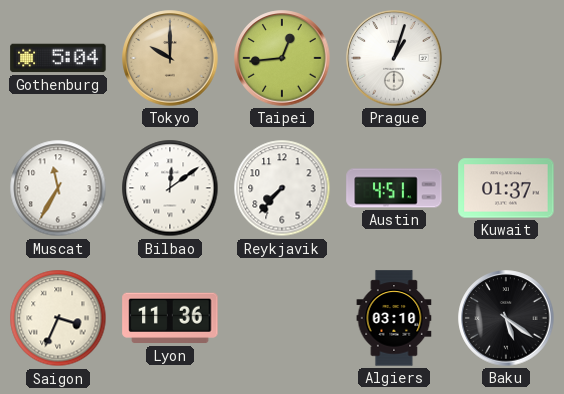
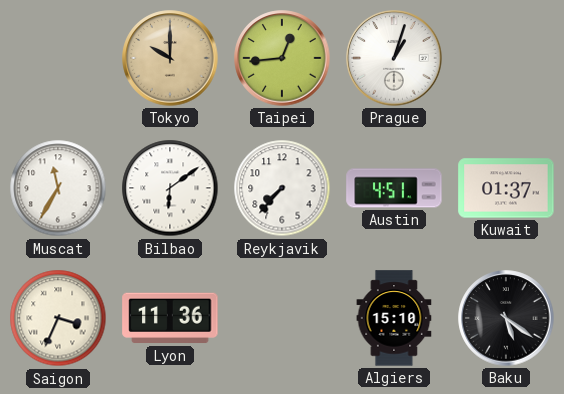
Gothenburg: 5:04 -> none (58, 58)
Bilbao: 12:09 -> 6:09 (170, 188)
Algiers: 03:10 -> 15:10 (394, 318)
